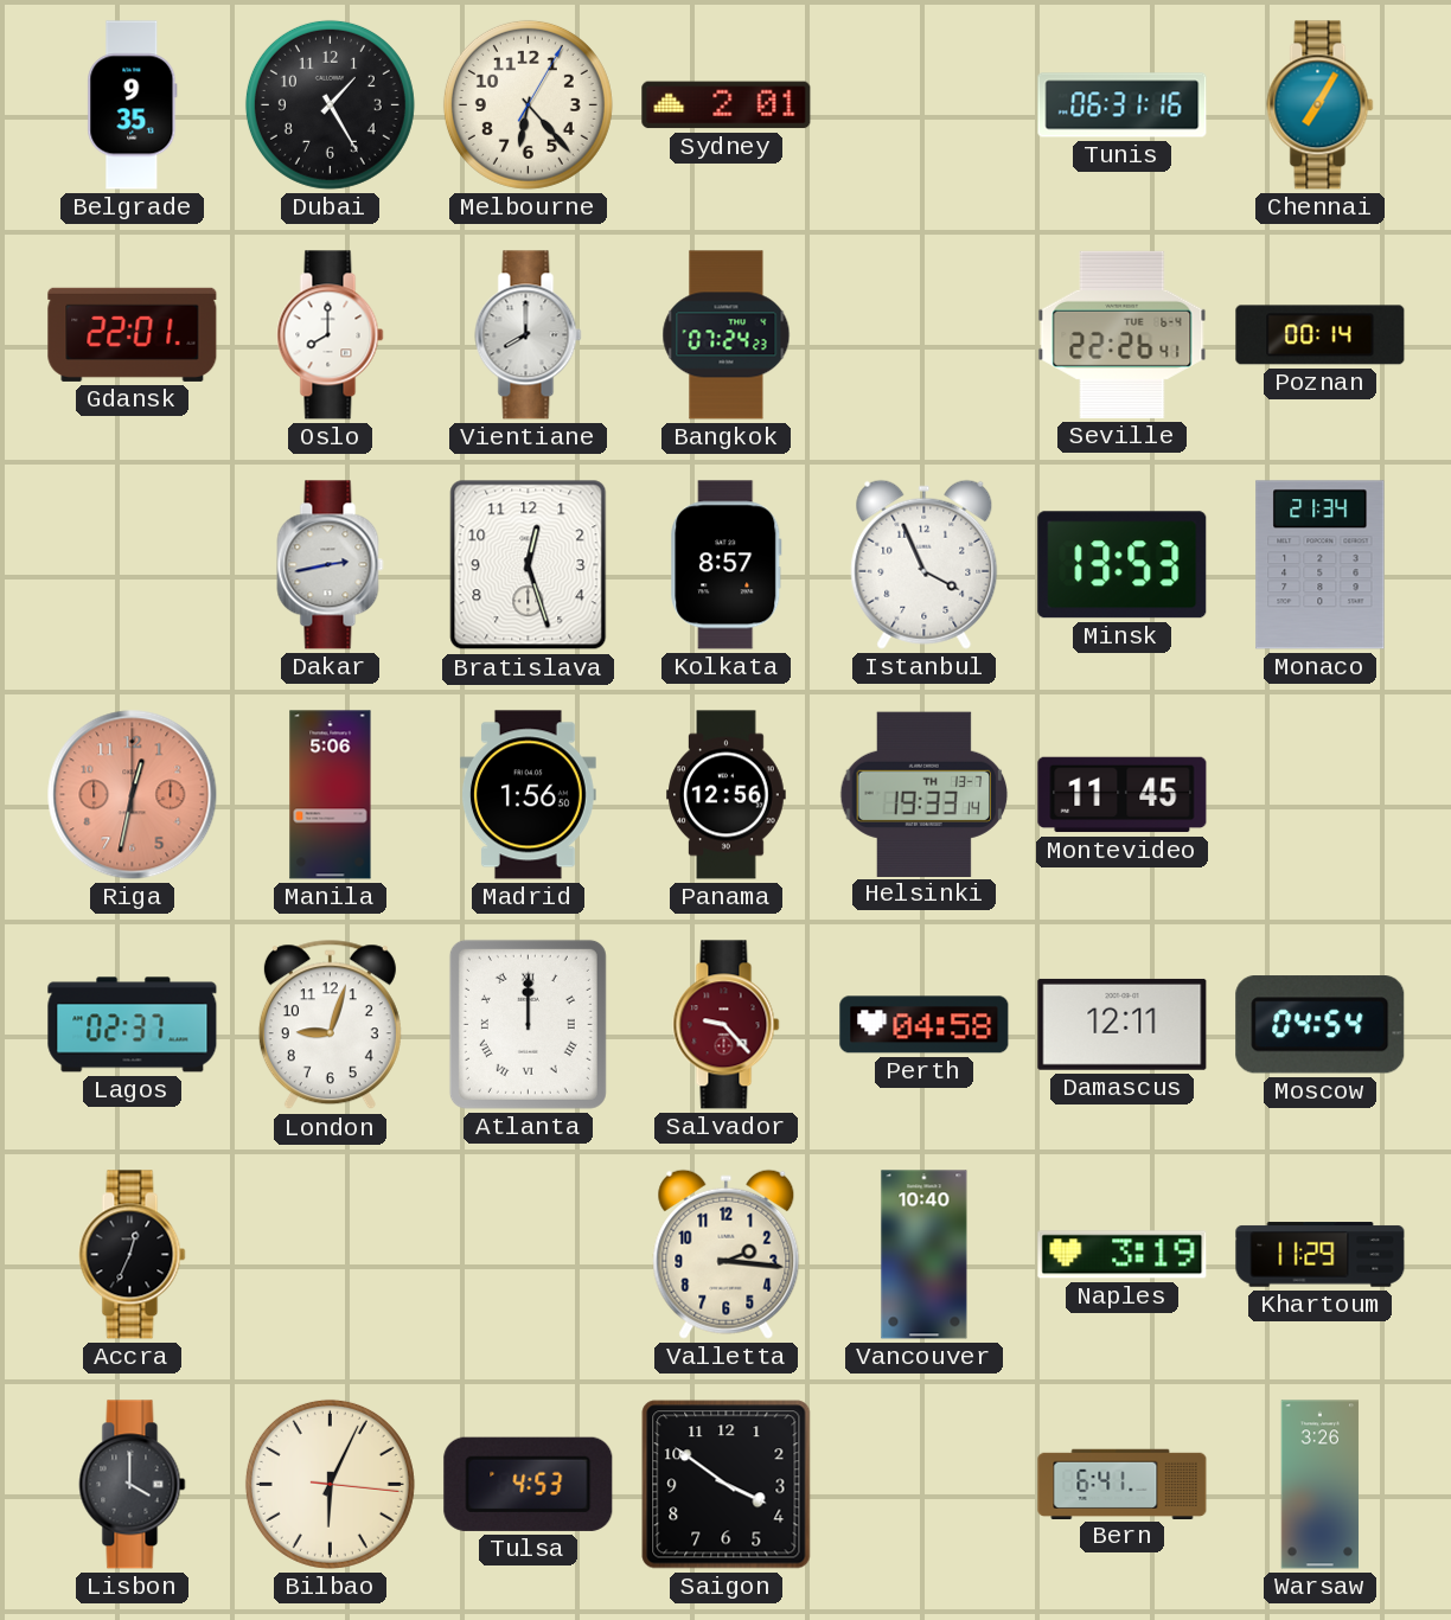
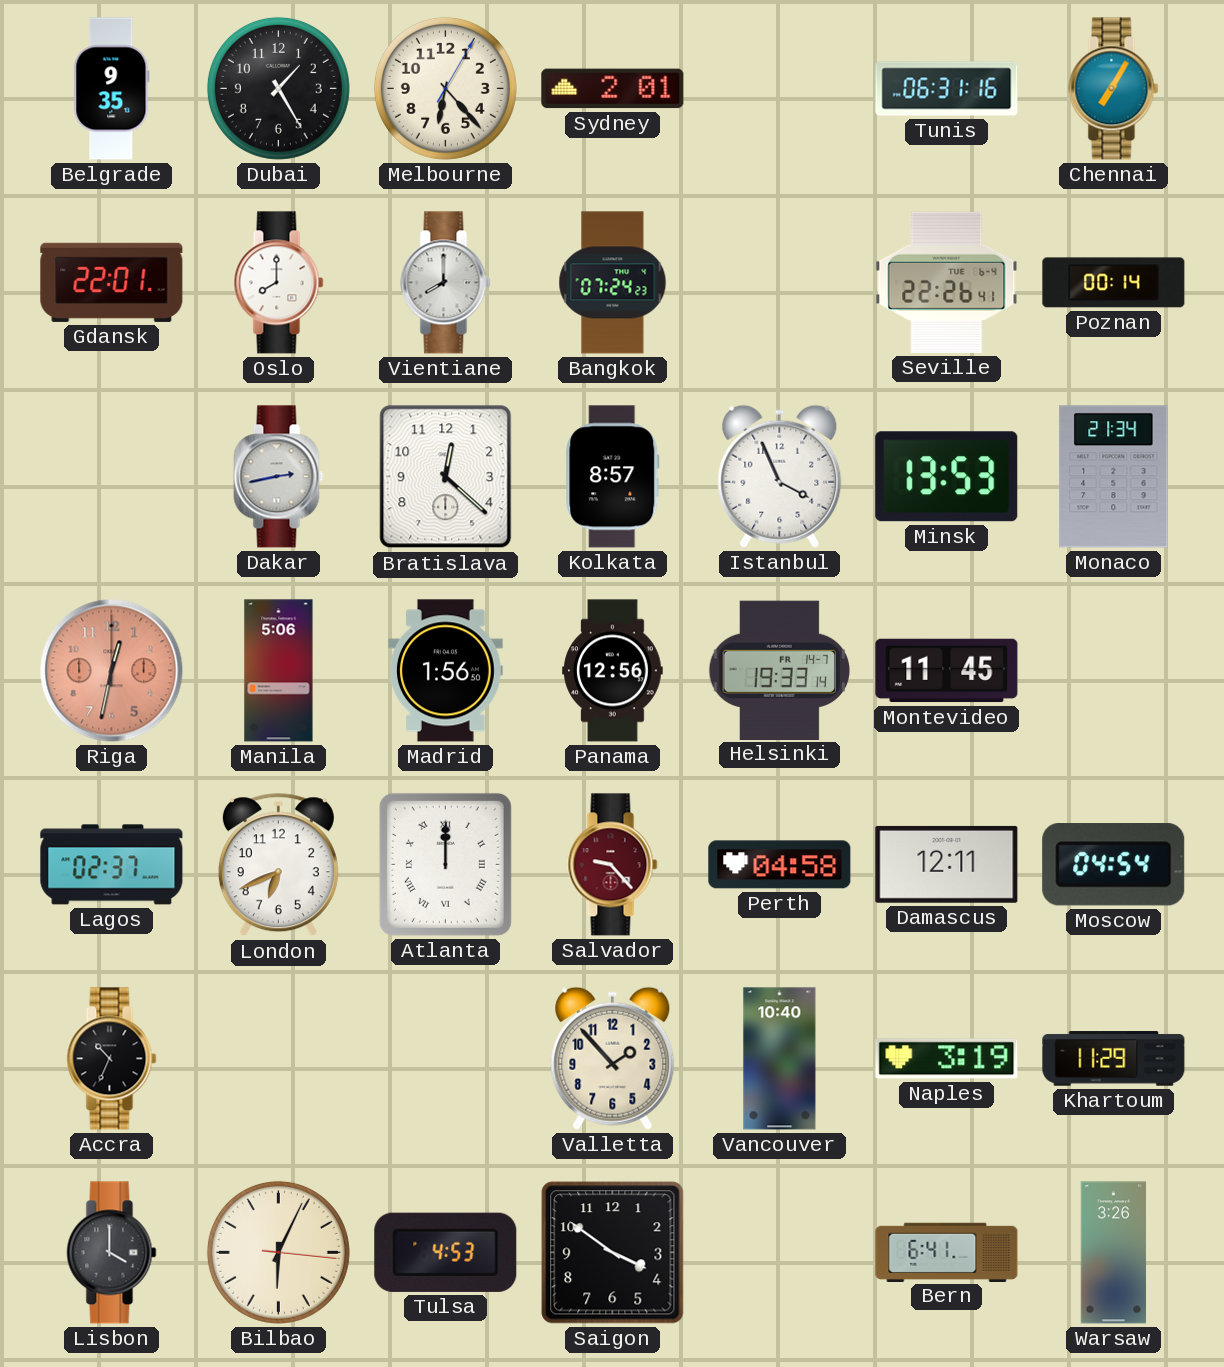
Bratislava: 12:27 -> 12:22 (446, 477)
Helsinki date: TH 13-7 -> FR 14-7 (780, 670)
London: 9:03 -> 6:41 (278, 865)
Accra: 12:34 -> 10:34 (112, 1059)
Valletta: 2:16 -> 1:53 (613, 1058)
